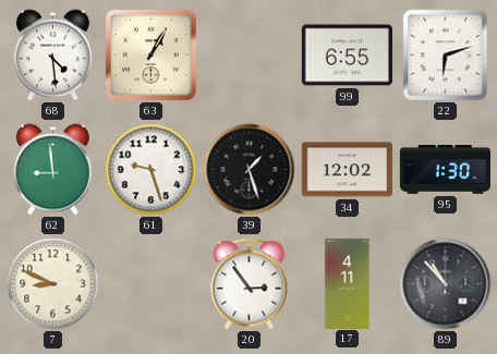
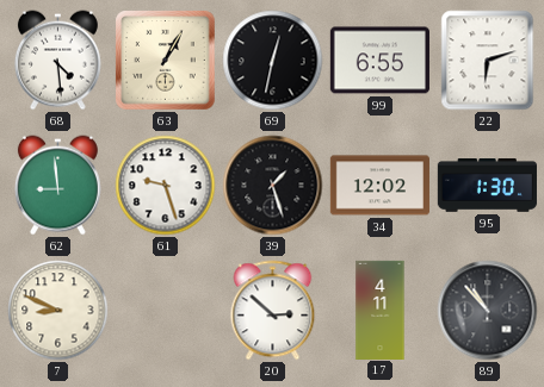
69: none -> 12:32 (273, 61)
20: 2:54 -> 2:52 (273, 311)
